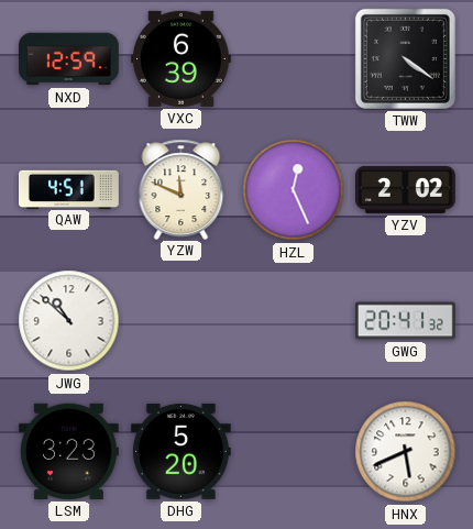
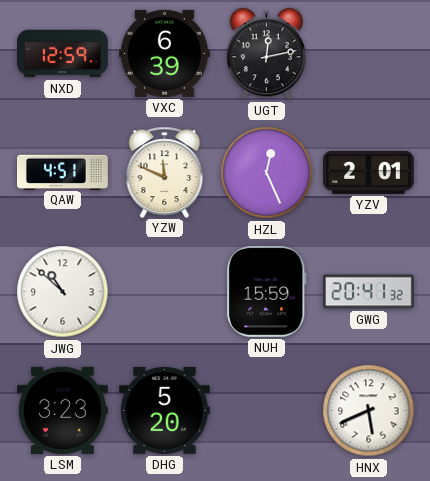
UGT: none -> 12:13 (266, 54)
TWW: 4:21 -> none (405, 58)
YZV: 2:02 -> 2:01 (369, 172)
NUH: none -> 15:59 (266, 291)
